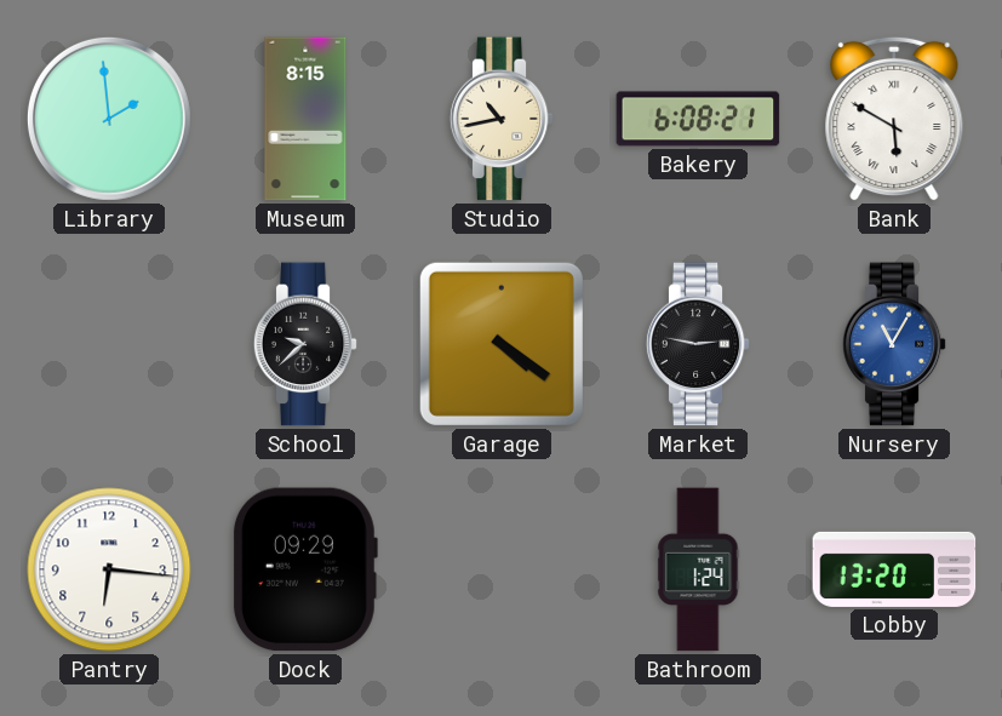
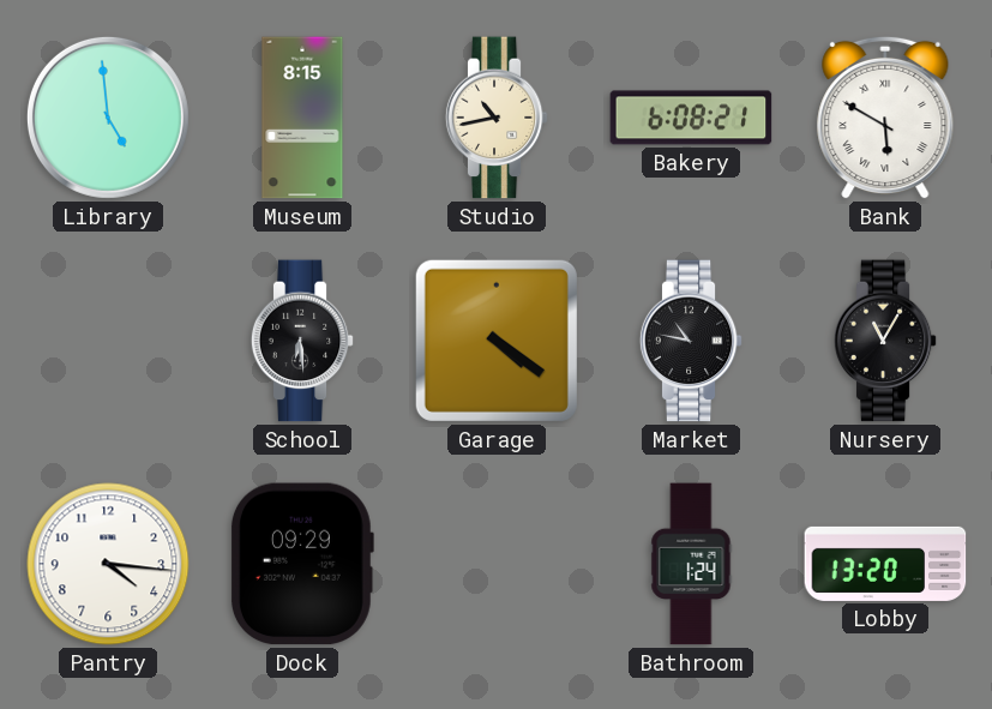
Library: 1:59 -> 4:59 (108, 118)
School: 9:38 -> 6:29 (302, 341)
Market: 2:47 -> 10:47 (691, 341)
Nursery dial: blue -> black (885, 341)
Pantry: 6:16 -> 4:16 (108, 564)
